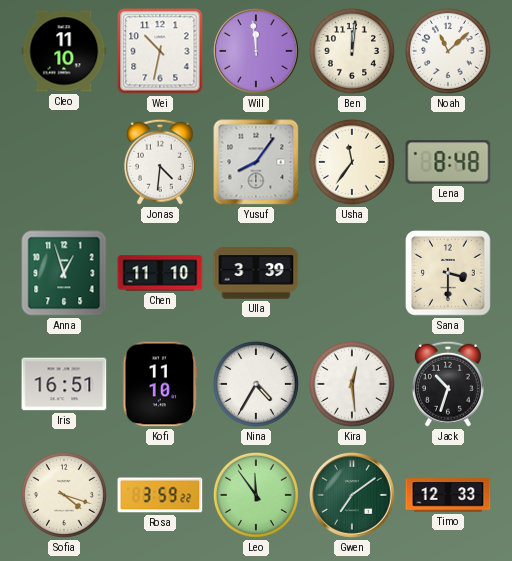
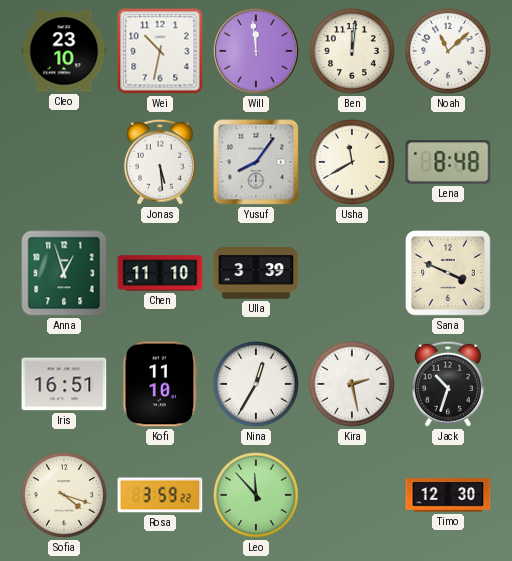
Cleo: 11:10 -> 23:10 (64, 51)
Jonas: 4:31 -> 5:29 (160, 162)
Usha: 11:36 -> 11:40 (352, 162)
Sana: 3:30 -> 3:49 (449, 274)
Nina: 4:35 -> 12:35 (256, 384)
Kira: 12:29 -> 2:28 (352, 384)
Leo: 11:54 -> 11:53 (256, 495)
Gwen: 7:09 -> none (353, 496)
Timo: 12:33 -> 12:30 (448, 495)
